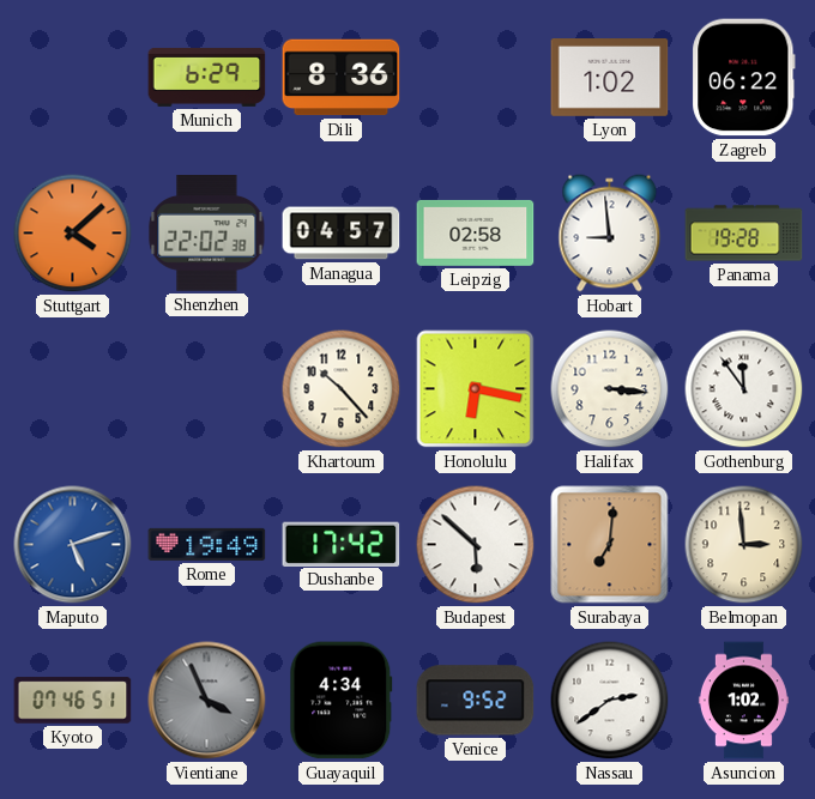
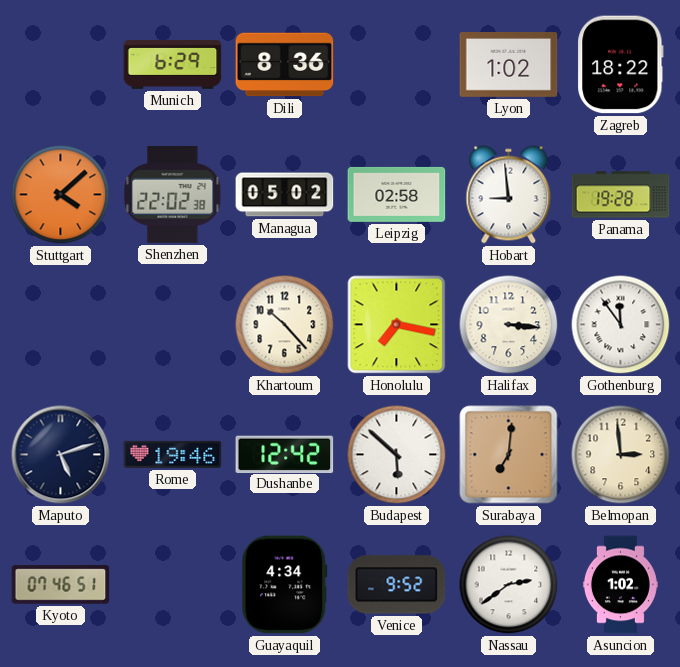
Zagreb: 06:22 -> 18:22 (621, 65)
Managua: 04:57 -> 05:02 (285, 195)
Honolulu: 6:17 -> 7:17 (397, 325)
Maputo dial: blue -> navy (61, 455)
Rome: 19:49 -> 19:46 (173, 454)
Dushanbe: 17:42 -> 12:42 (285, 454)
Vientiane: 3:56 -> none (207, 701)
